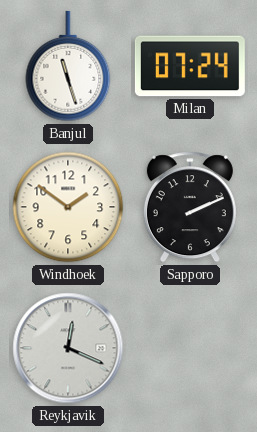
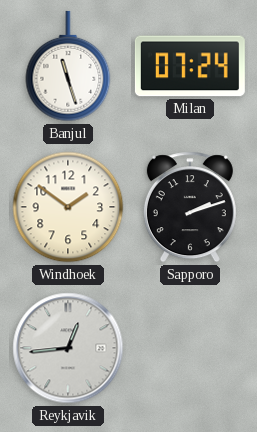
Sapporo: 2:11 -> 2:12 (190, 207)
Reykjavik: 12:19 -> 12:44 (68, 348)
